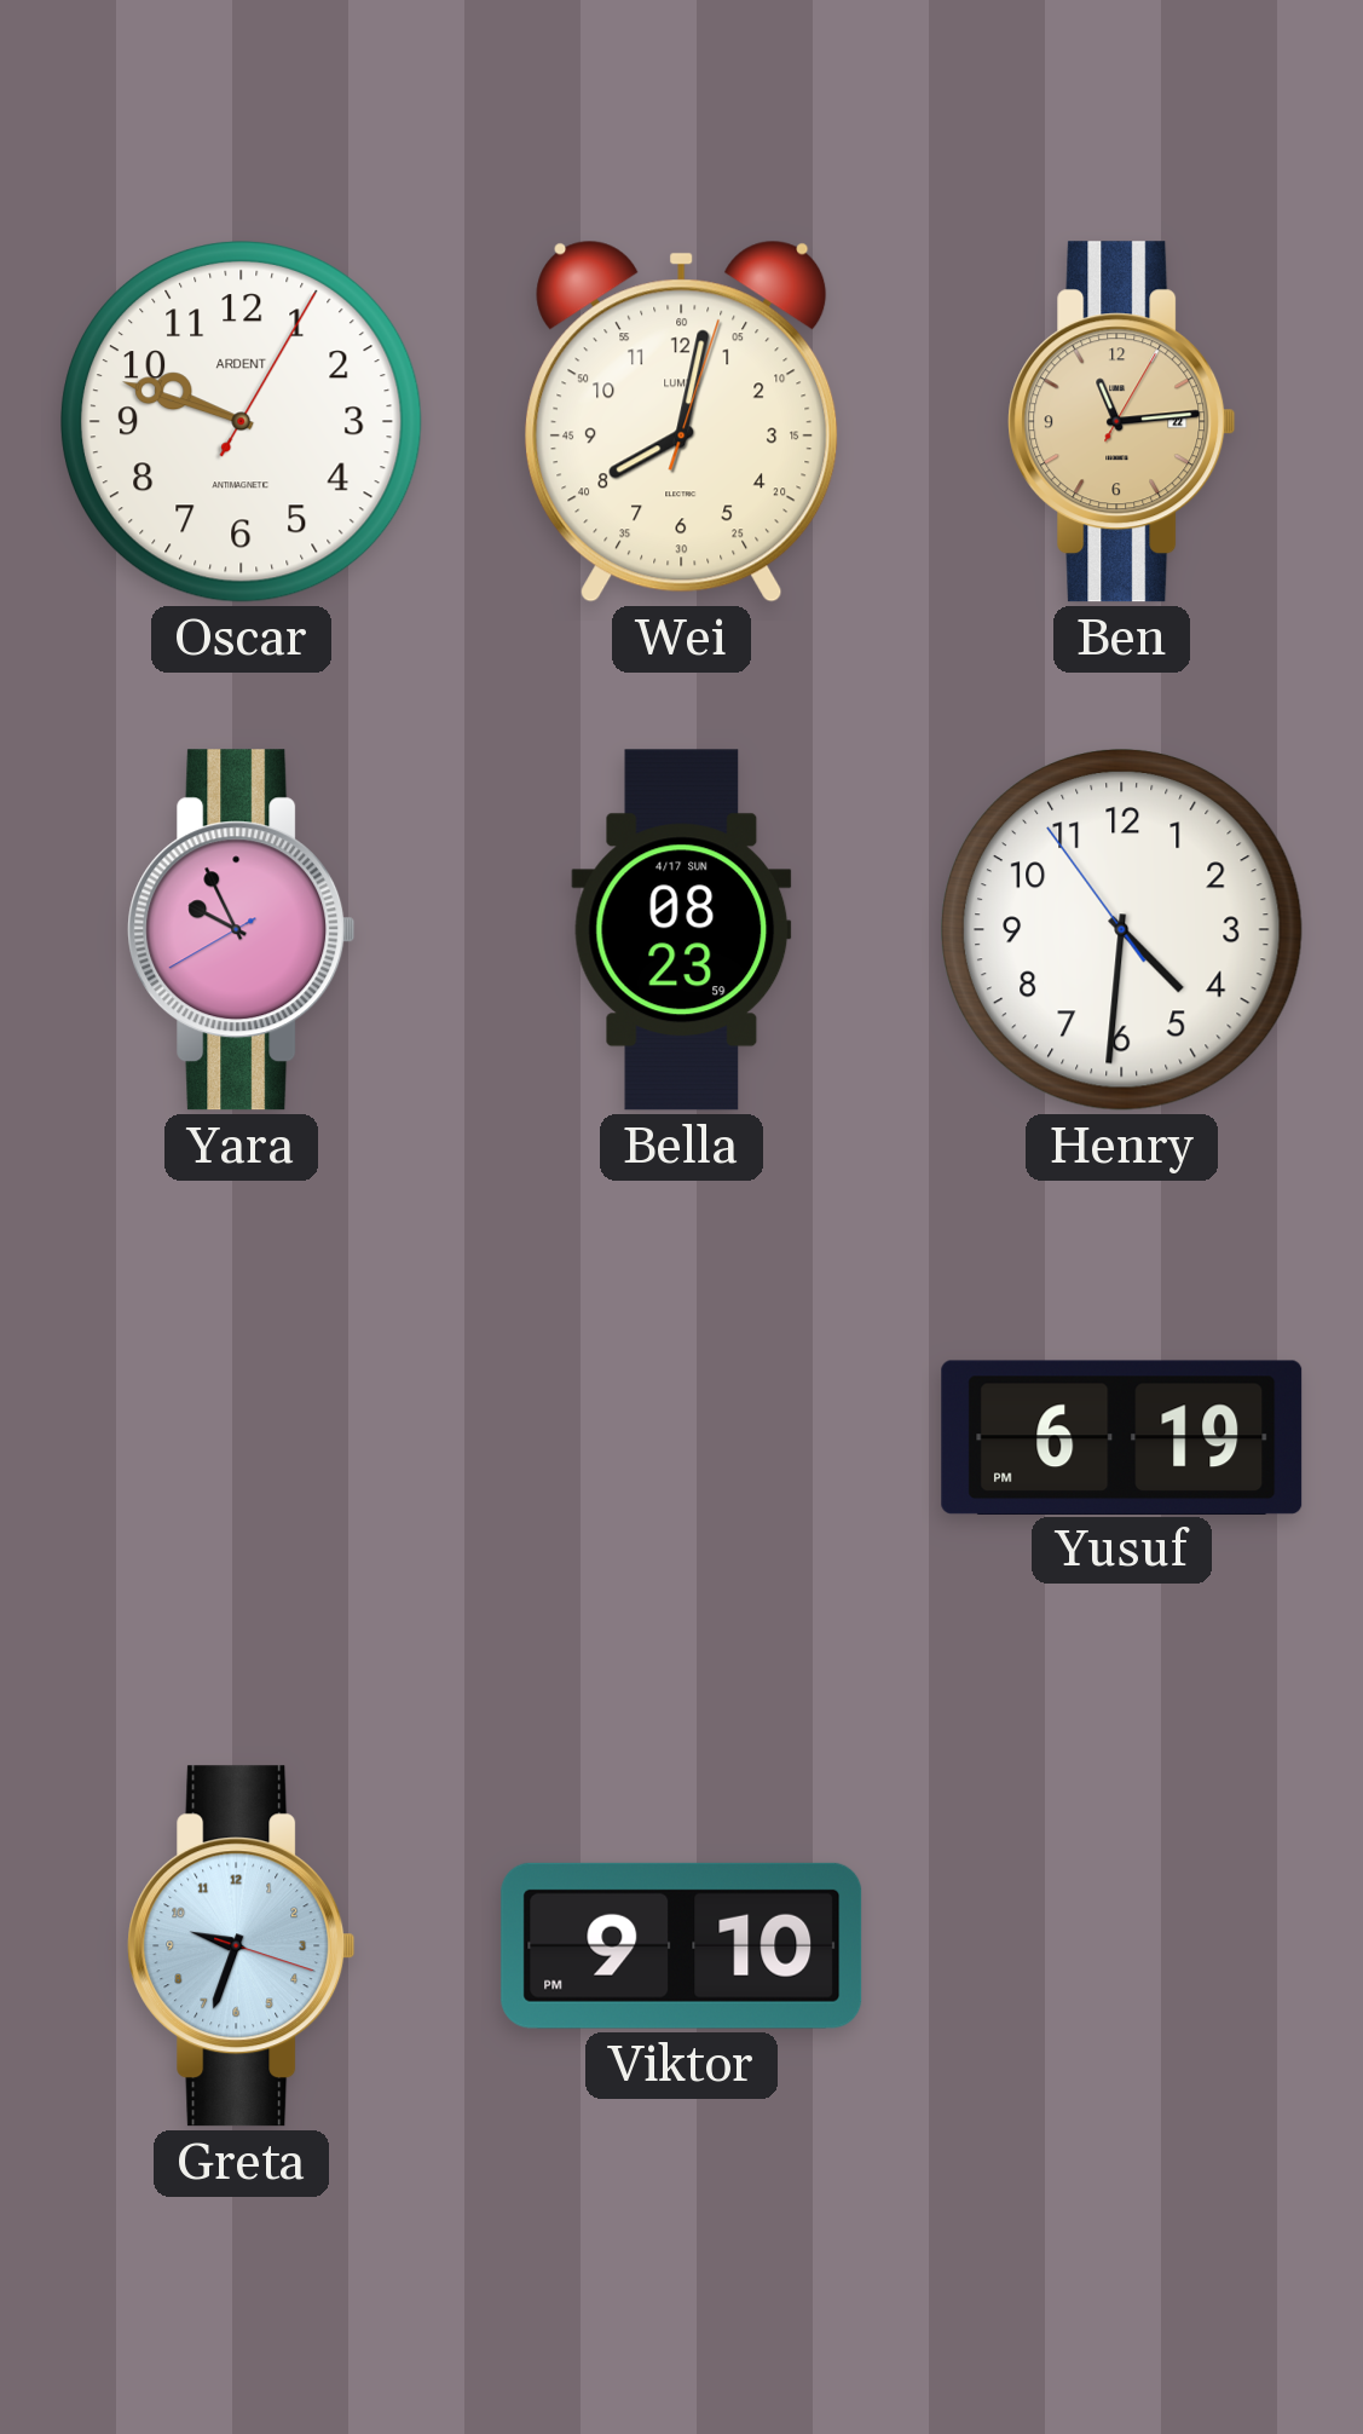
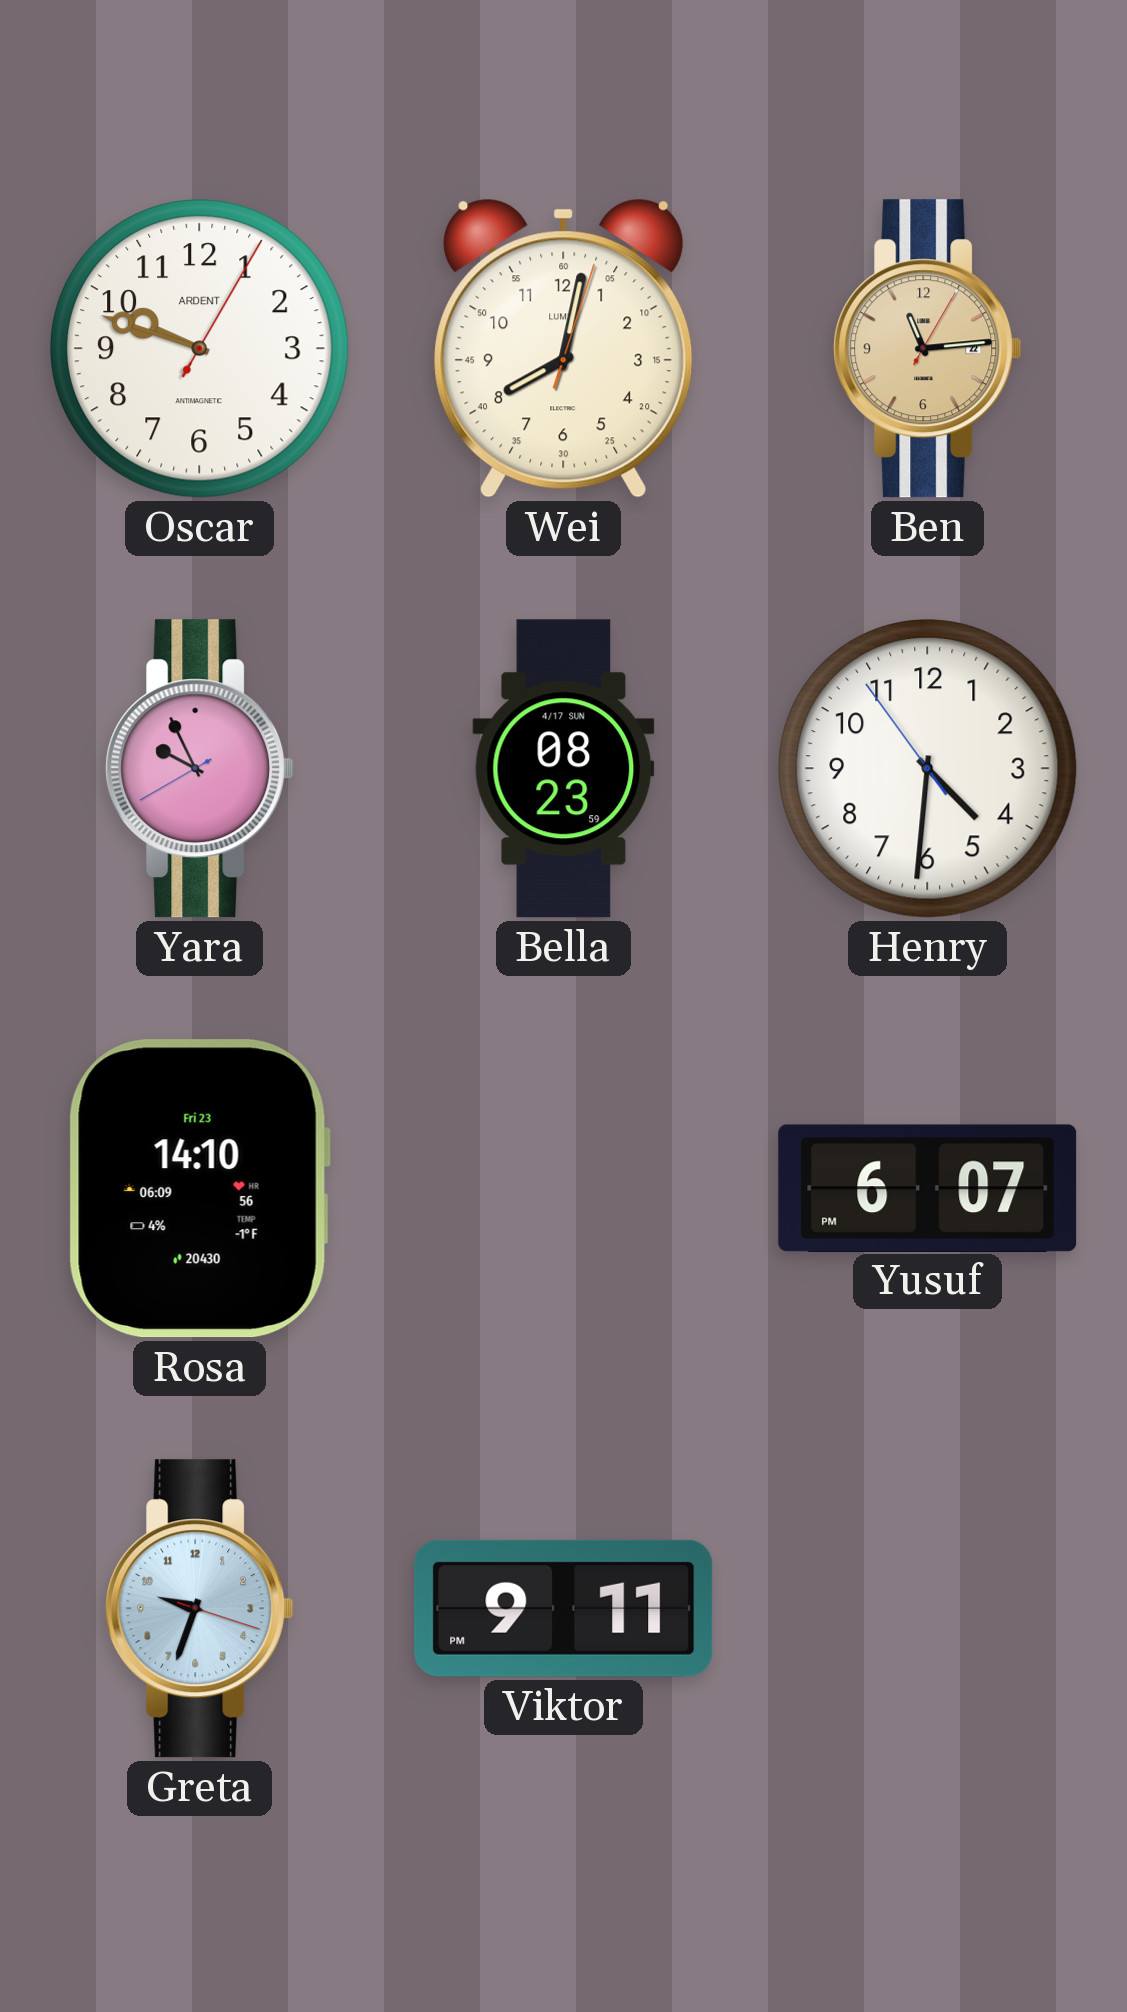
Rosa: none -> 14:10 (199, 1189)
Yusuf: 6:19 -> 6:07 (928, 1188)
Viktor: 9:10 -> 9:11 (564, 1608)
